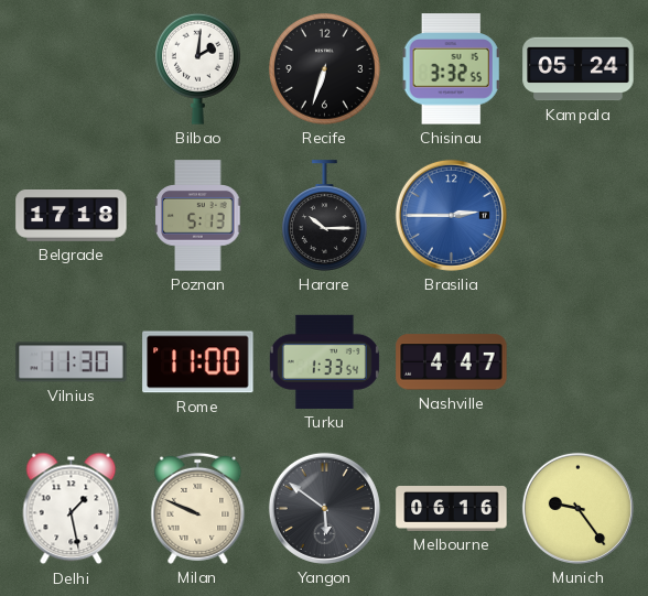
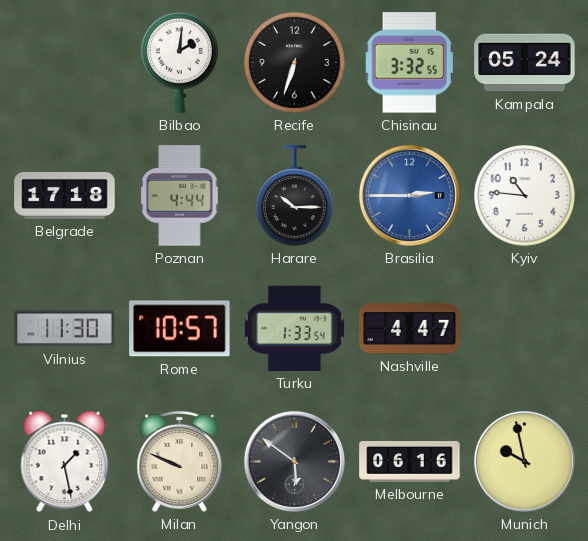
Poznan: 5:13 -> 4:44 (180, 196)
Kyiv: none -> 10:46 (525, 196)
Rome: 11:00 -> 10:57 (180, 329)
Munich: 9:24 -> 9:58 (524, 461)
